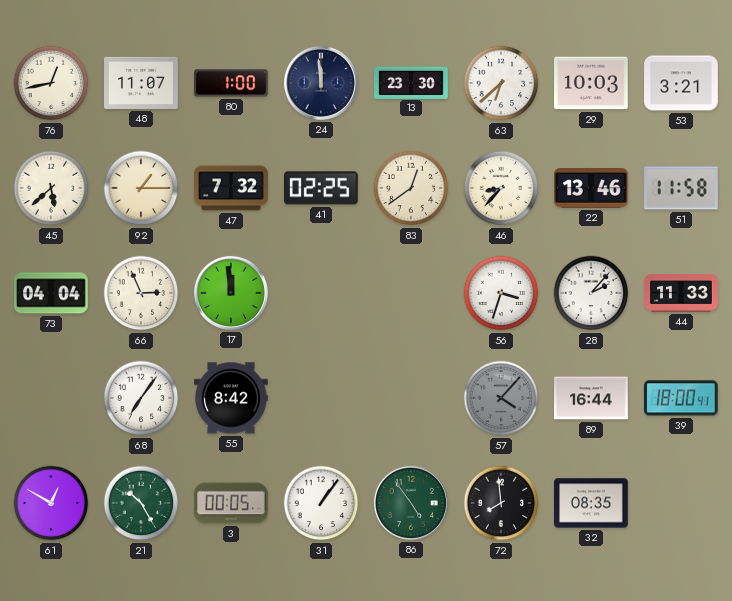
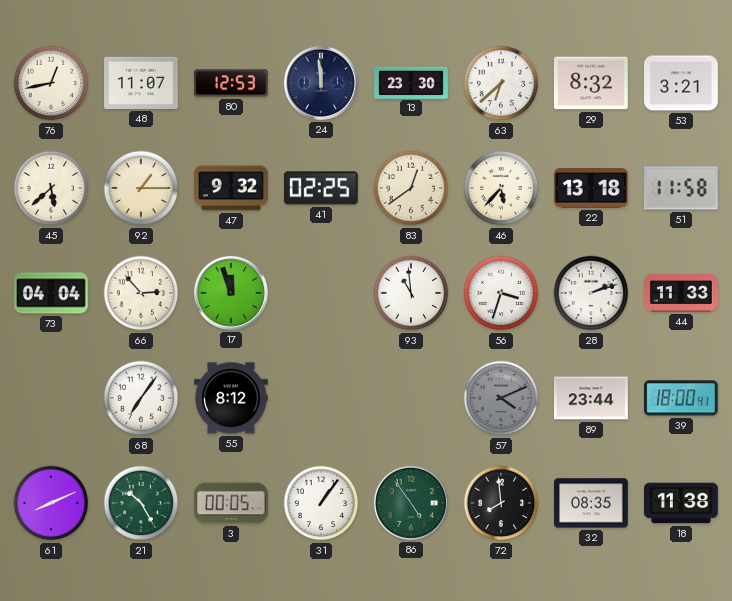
80: 1:00 -> 12:53 (232, 83)
29: 10:03 -> 8:32 (592, 83)
47: 7:32 -> 9:32 (231, 188)
46: 8:37 -> 5:37 (501, 188)
22: 13:46 -> 13:18 (592, 188)
66: 2:56 -> 2:53 (141, 293)
17: 11:59 -> 11:57 (231, 293)
93: none -> 10:59 (411, 293)
28: 2:07 -> 2:12 (591, 293)
55: 8:42 -> 8:12 (231, 398)
57: 4:07 -> 4:11 (501, 398)
89: 16:44 -> 23:44 (591, 398)
61: 12:50 -> 8:11 (51, 503)
18: none -> 11:38 (681, 503)
